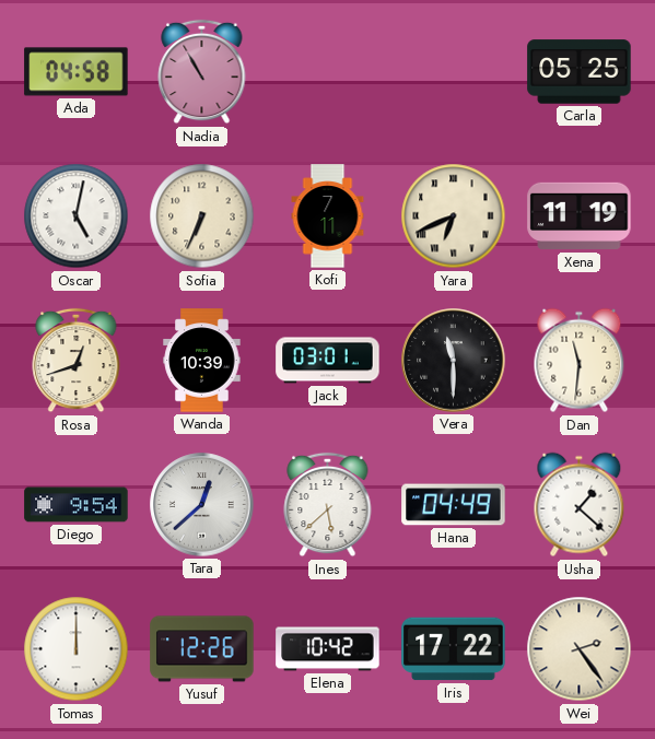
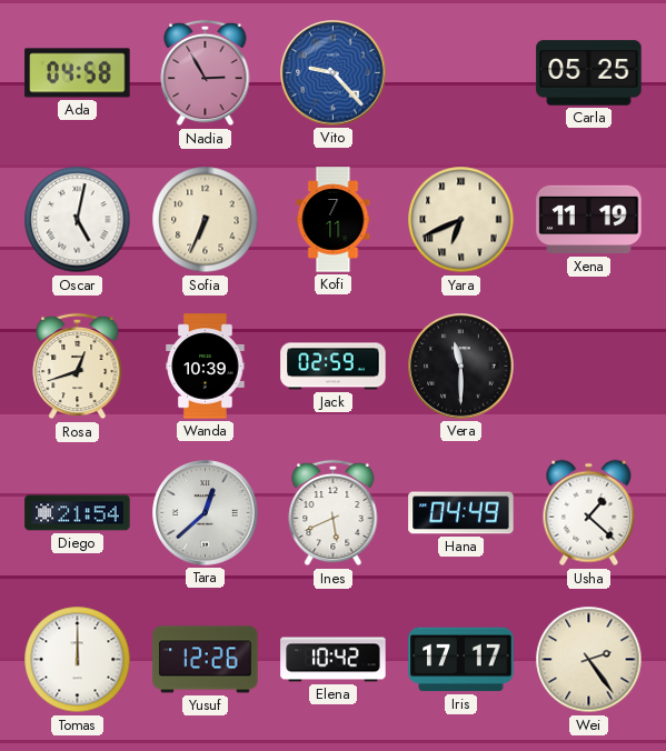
Nadia: 10:55 -> 2:55 (206, 73)
Vito: none -> 9:23 (334, 73)
Jack: 03:01 -> 02:59 (334, 367)
Dan: 11:31 -> none (580, 361)
Diego: 9:54 -> 21:54 (78, 513)
Ines: 5:38 -> 5:41 (334, 513)
Iris: 17:22 -> 17:17 (461, 660)
